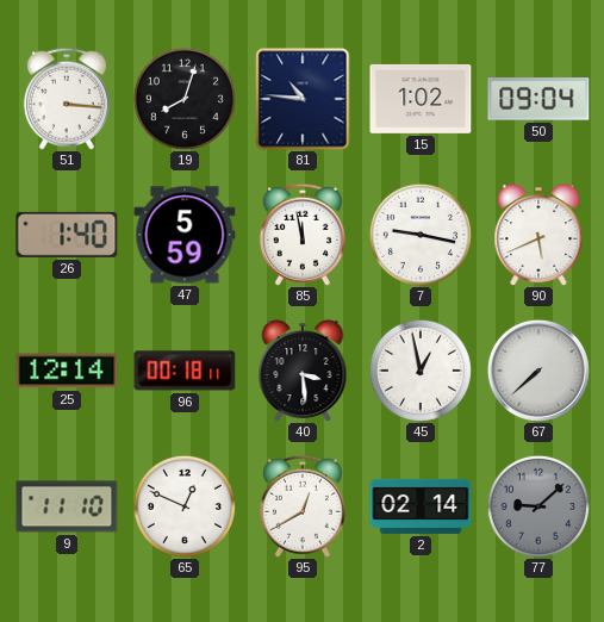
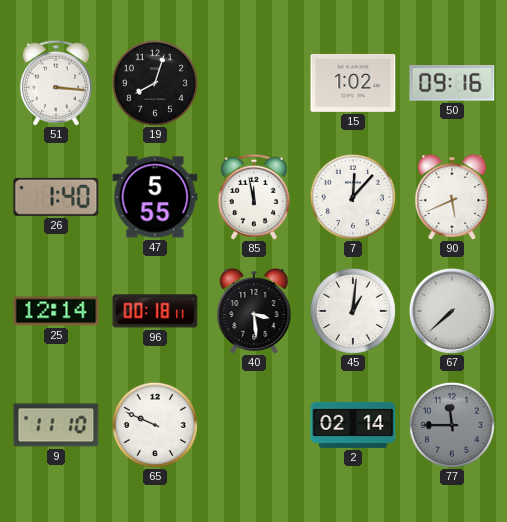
81: 10:46 -> none (303, 99)
50: 09:04 -> 09:16 (452, 83)
47: 5:59 -> 5:55 (155, 197)
7: 9:17 -> 12:07 (353, 197)
45: 12:58 -> 1:01 (353, 311)
65: 12:49 -> 9:49 (155, 425)
95: 12:40 -> none (303, 506)
77: 9:08 -> 11:45 (452, 425)
